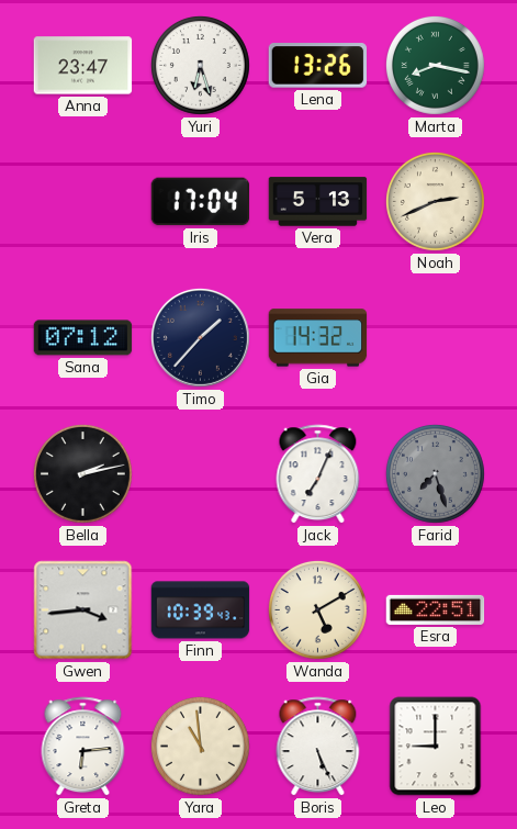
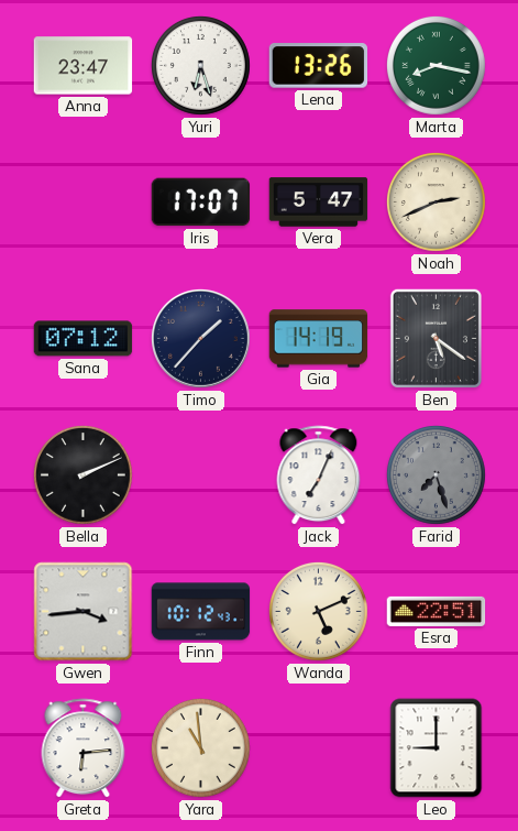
Iris: 17:04 -> 17:07 (201, 203)
Vera: 5:13 -> 5:47 (319, 203)
Gia: 14:32 -> 14:19 (319, 339)
Ben: none -> 5:21 (436, 338)
Bella: 2:13 -> 2:11 (82, 474)
Finn: 10:39 -> 10:12 (201, 612)
Wanda: 5:10 -> 5:11 (318, 611)
Boris: 5:26 -> none (318, 747)
